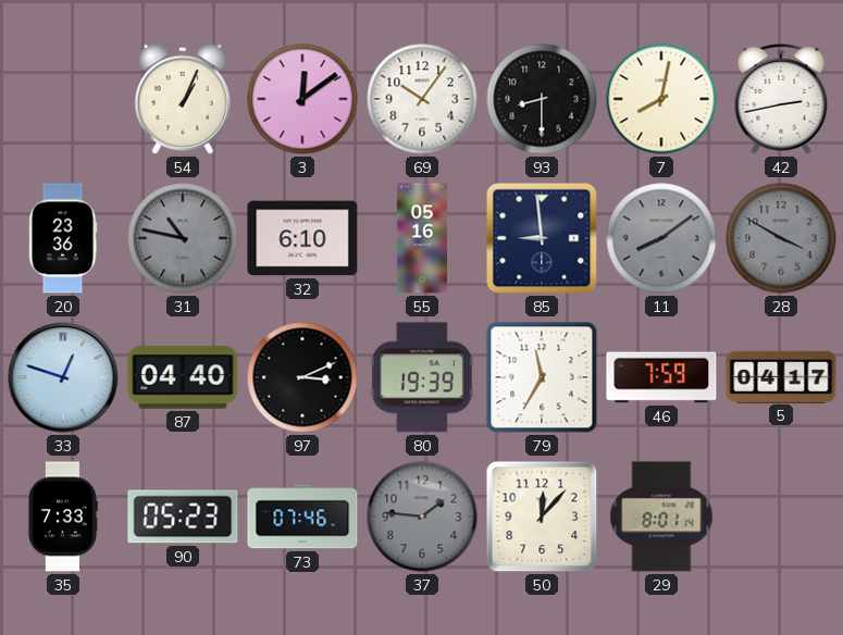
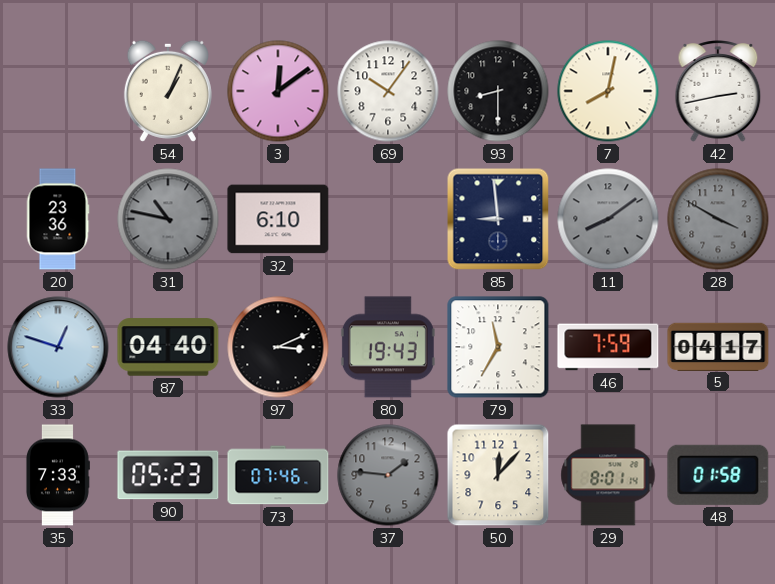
55: 05:16 -> none (421, 238)
80: 19:39 -> 19:43 (388, 347)
48: none -> 01:58 (718, 475)
